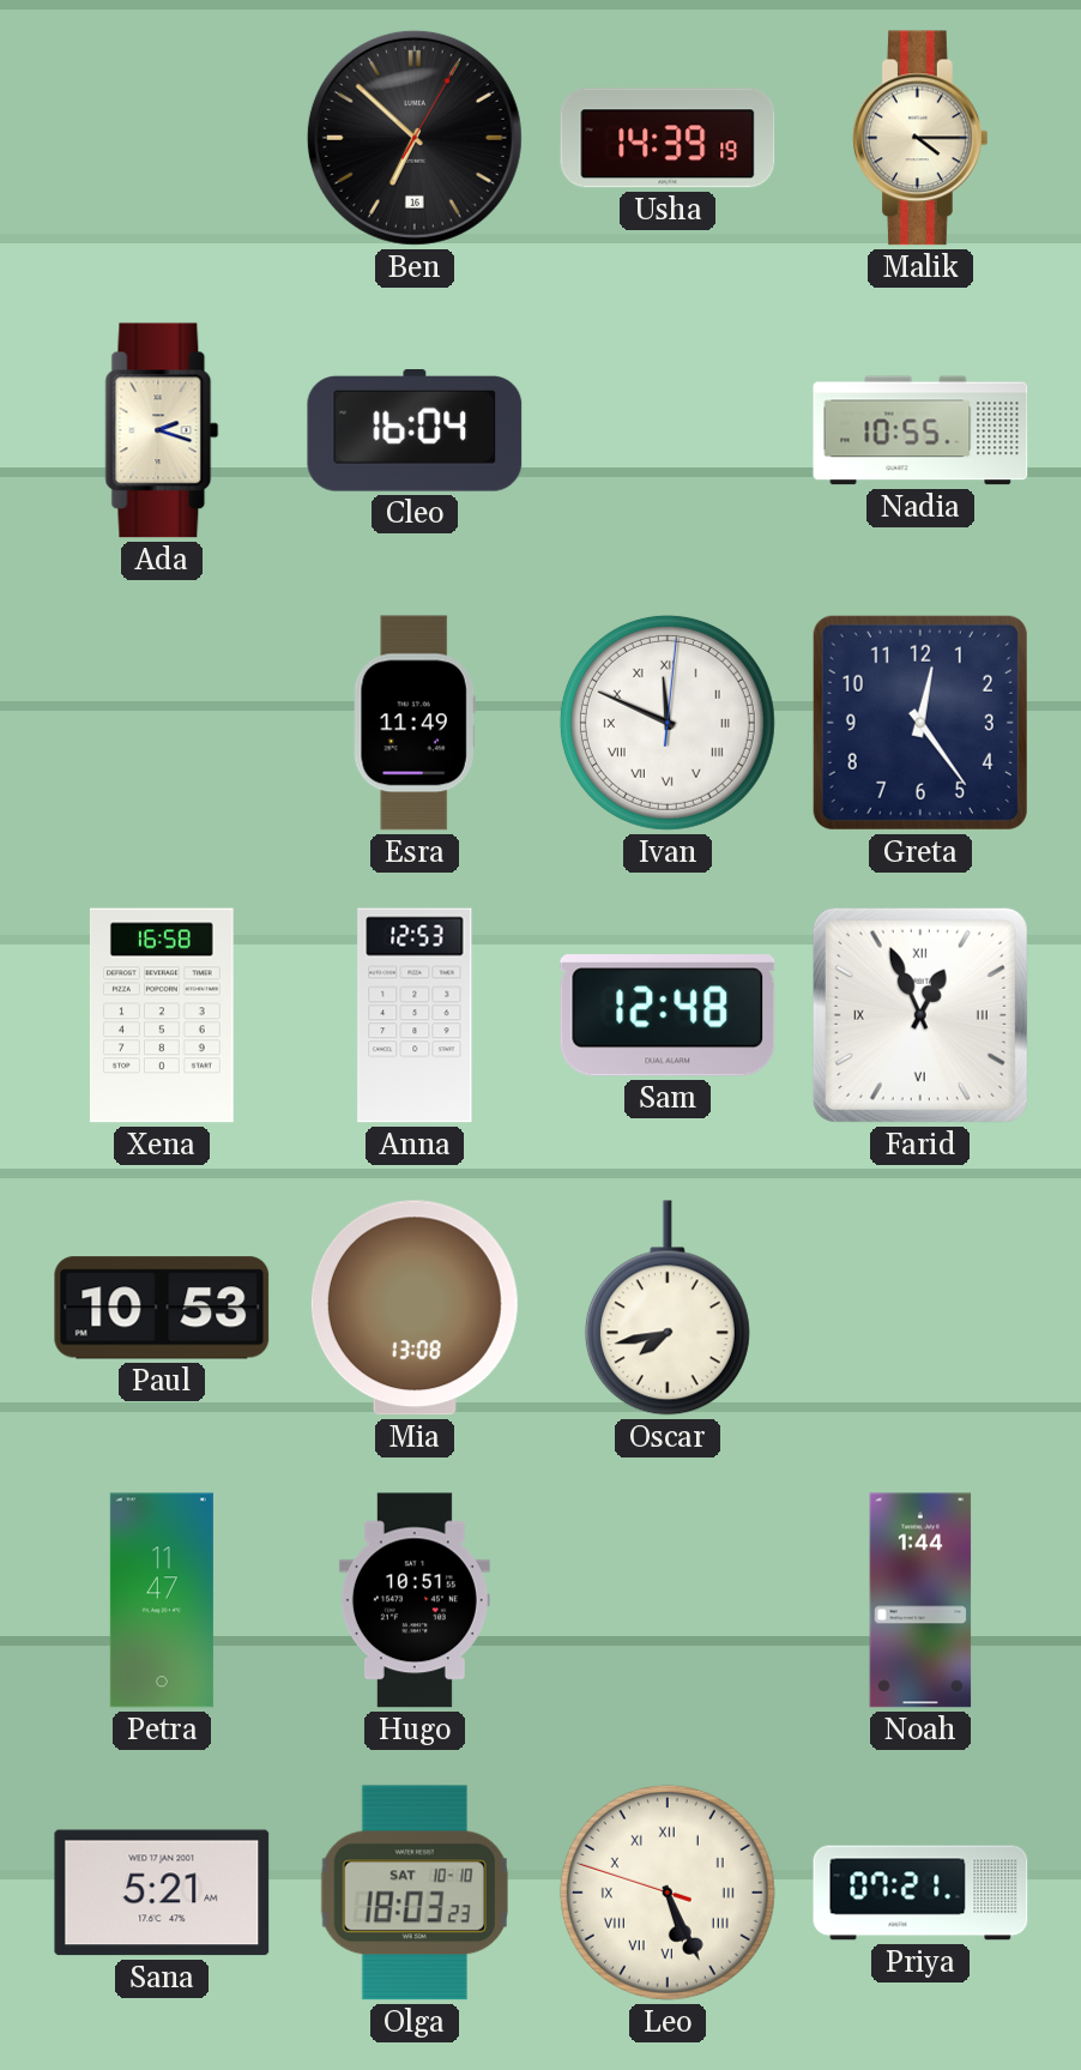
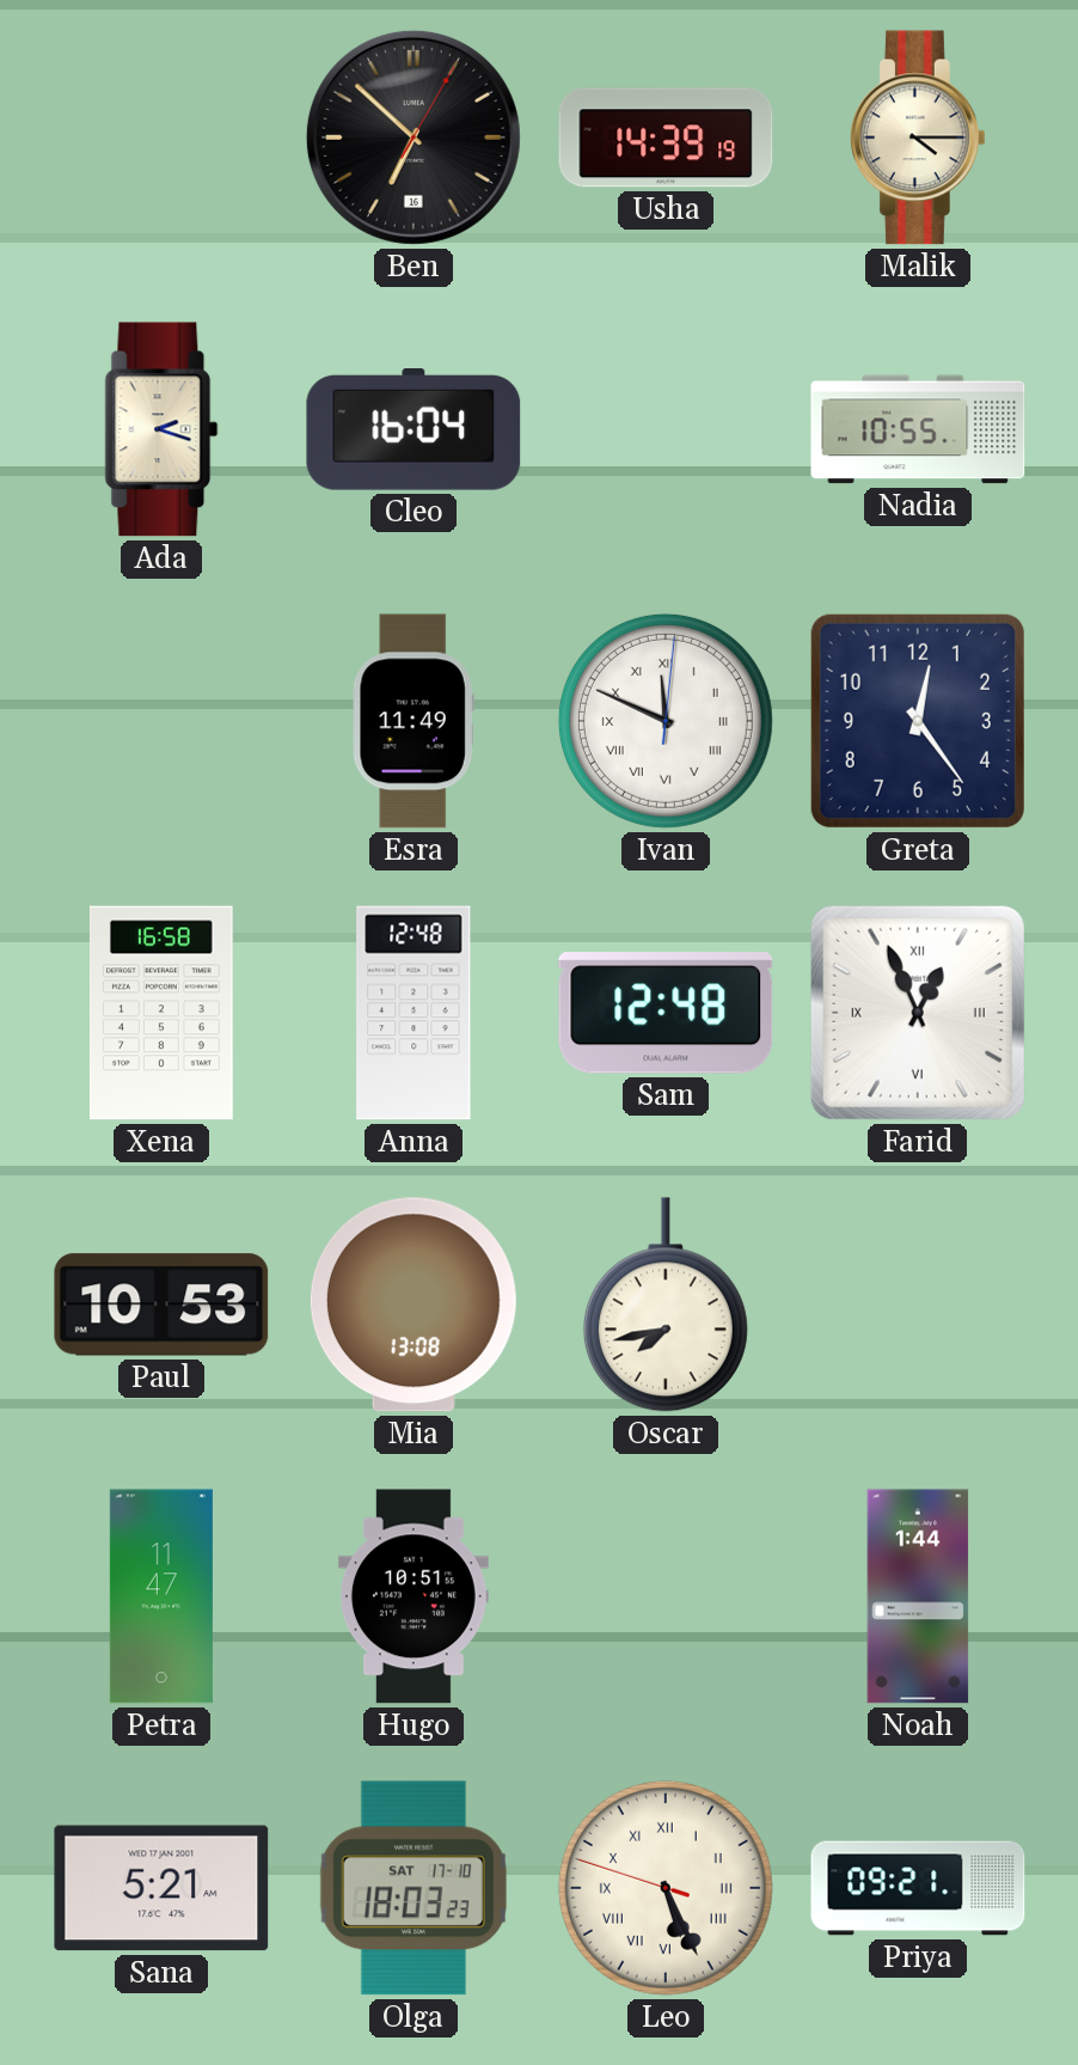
Anna: 12:53 -> 12:48 (414, 1013)
Olga date: SAT 10-10 -> SAT 17-10 (414, 1888)
Priya: 07:21 -> 09:21 (918, 1888)
